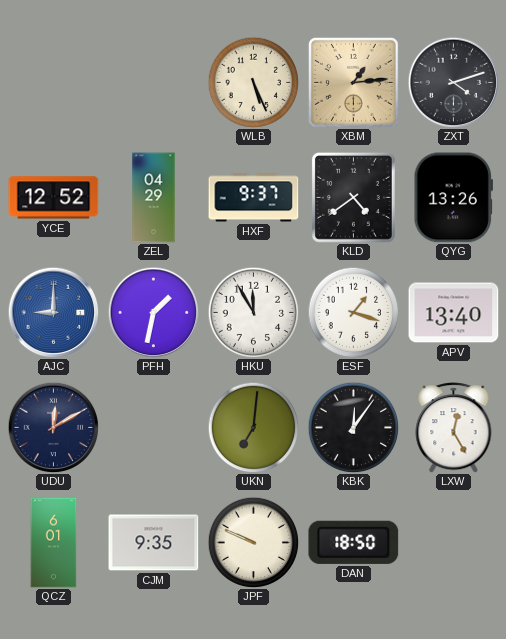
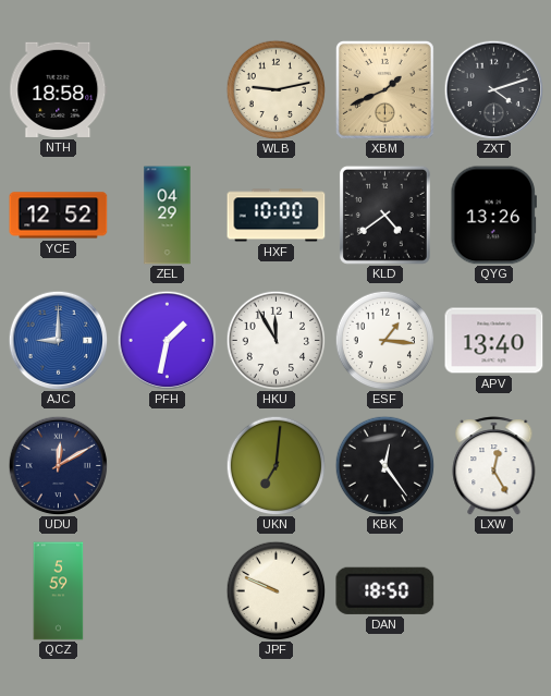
NTH: none -> 18:58 (59, 89)
WLB: 5:26 -> 9:13 (275, 89)
XBM: 1:14 -> 1:41 (384, 89)
HXF: 9:37 -> 10:00 (277, 216)
ESF: 1:18 -> 1:16 (384, 340)
KBK: 12:06 -> 12:24 (384, 465)
QCZ: 6:01 -> 5:59 (59, 591)
CJM: 9:35 -> none (154, 543)
